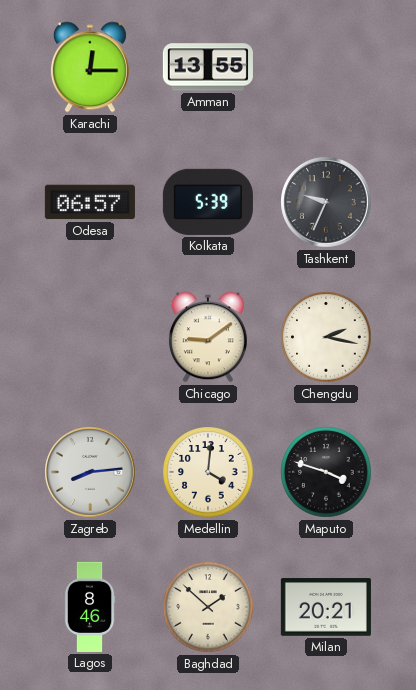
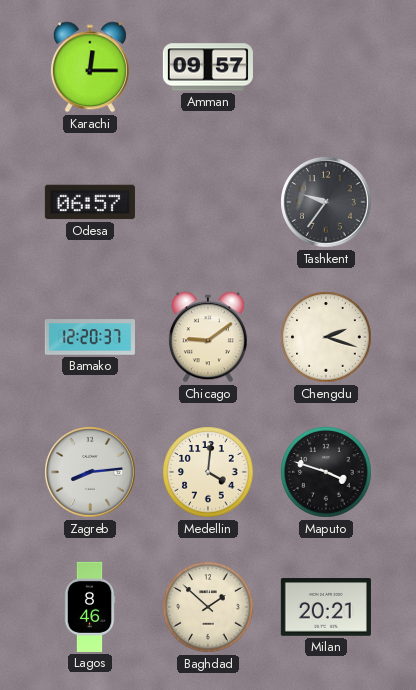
Amman: 13:55 -> 09:57 (208, 67)
Kolkata: 5:39 -> none (208, 202)
Tashkent: 9:34 -> 9:36 (326, 202)
Bamako: none -> 12:20 (90, 337)
Chengdu: 2:17 -> 2:18 (326, 337)
